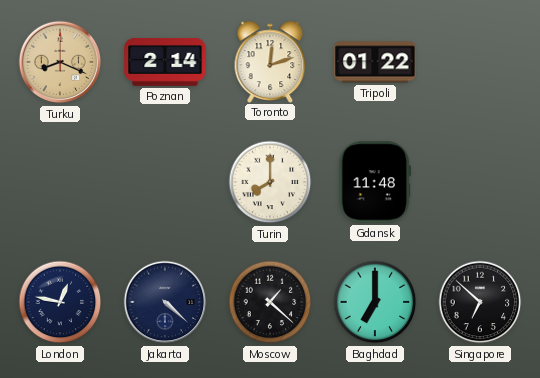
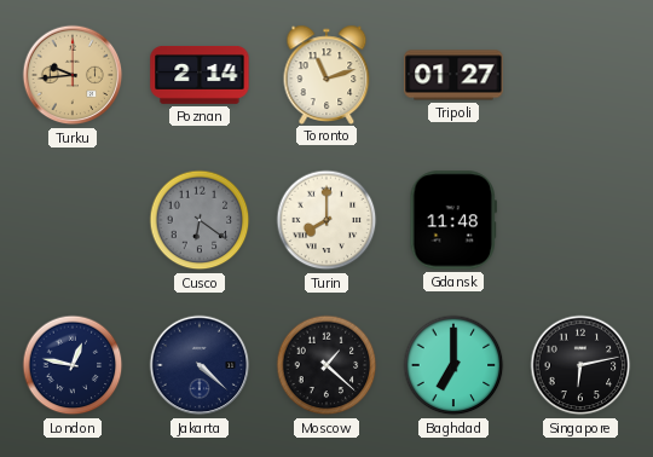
Turku: 8:19 -> 9:44 (73, 75)
Toronto: 12:12 -> 11:12 (326, 74)
Tripoli: 01:22 -> 01:27 (453, 75)
Cusco: none -> 6:21 (200, 220)
Singapore: 6:52 -> 6:13 (580, 365)
